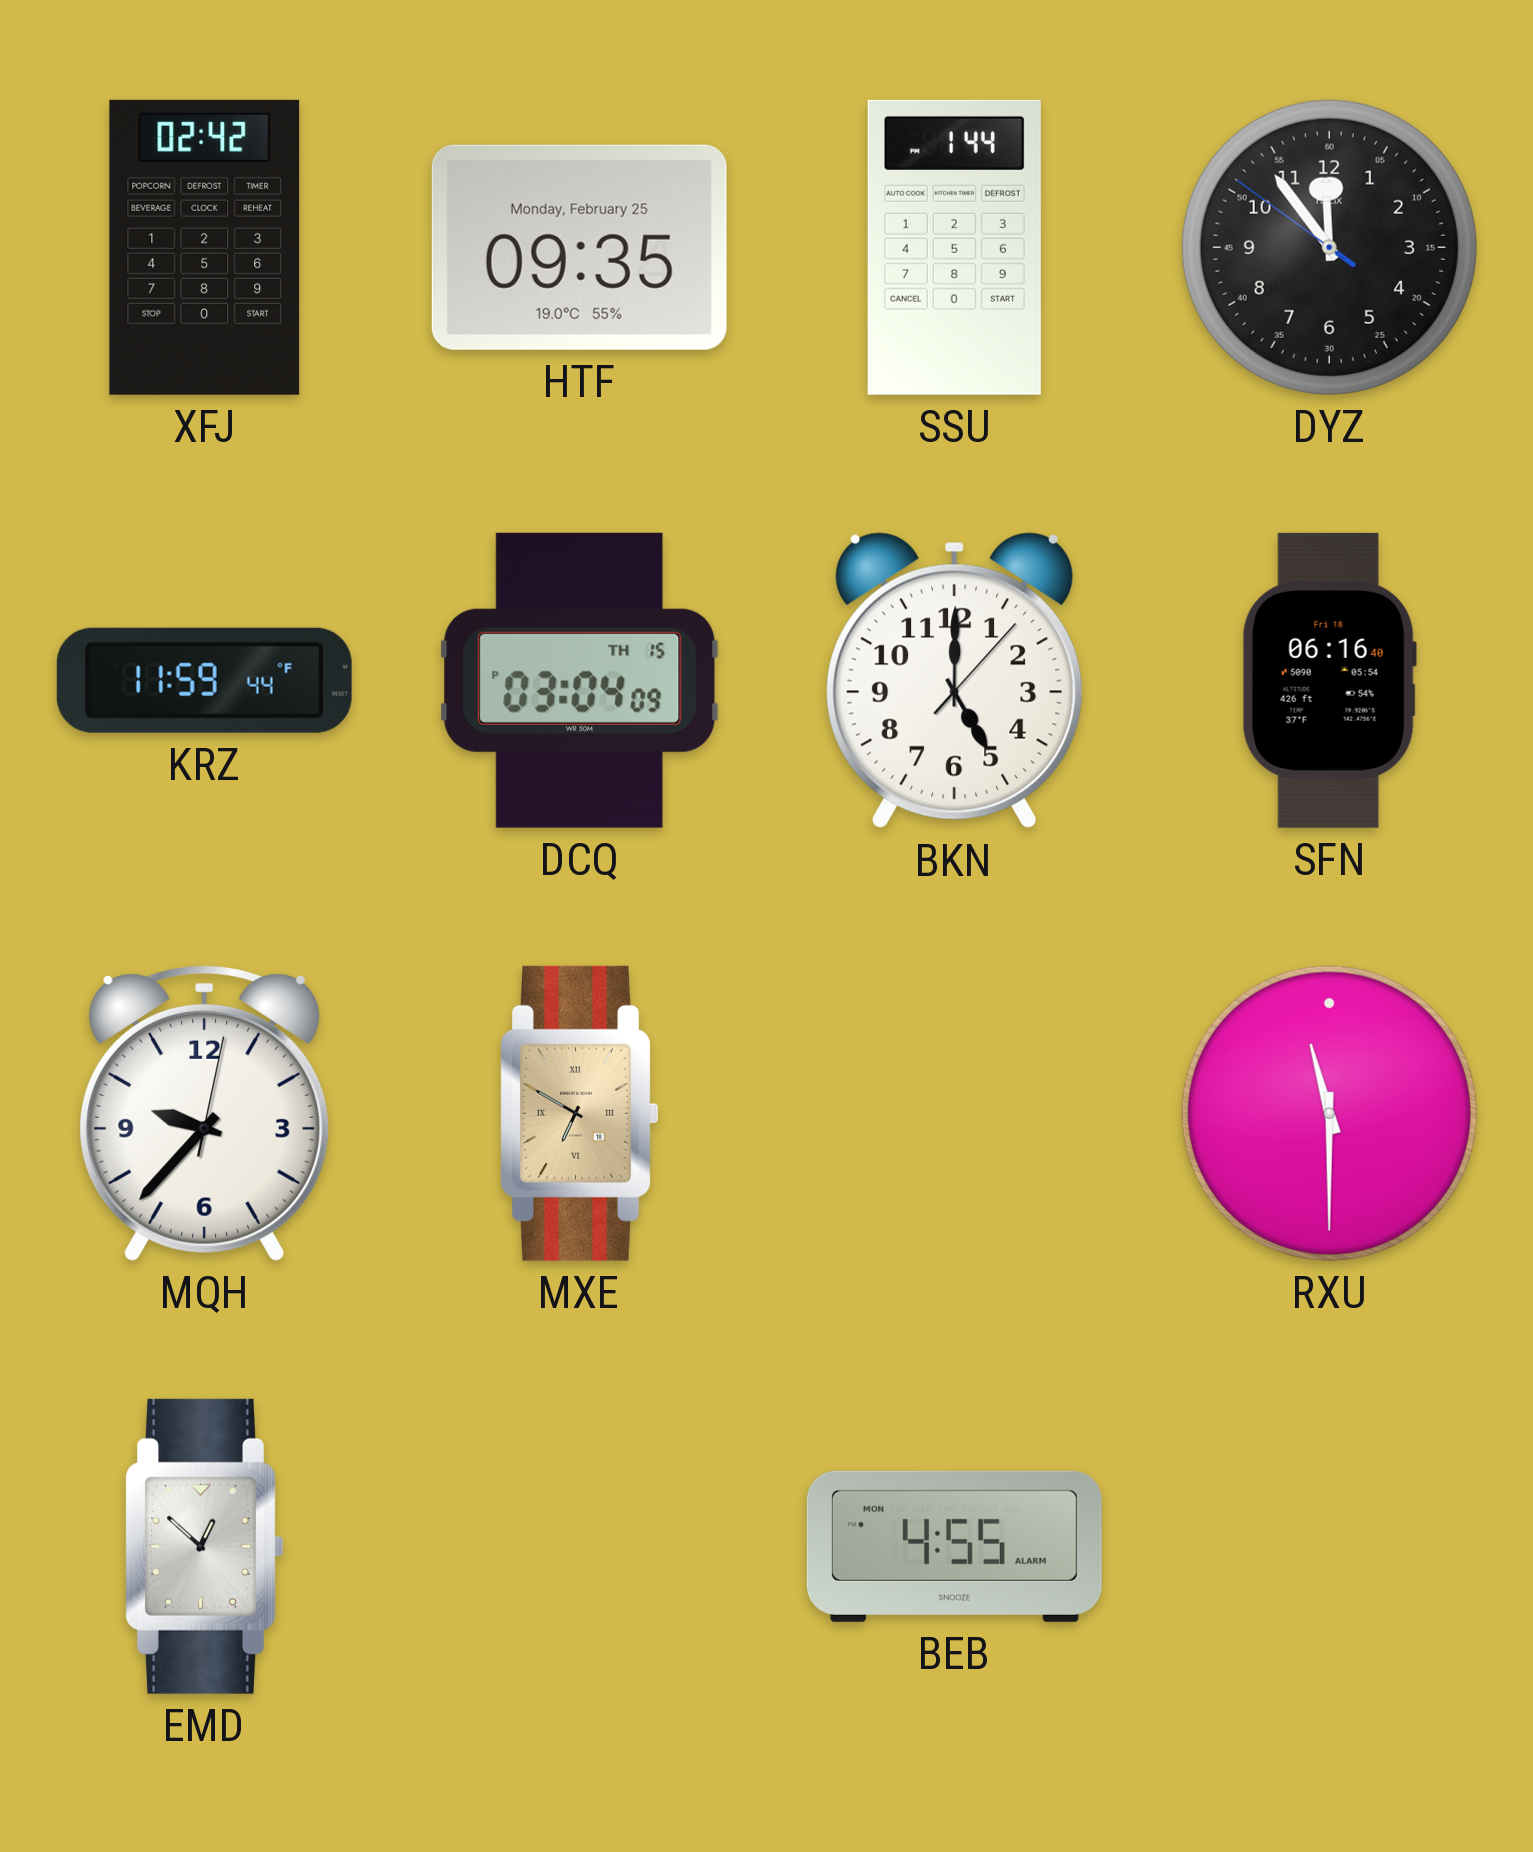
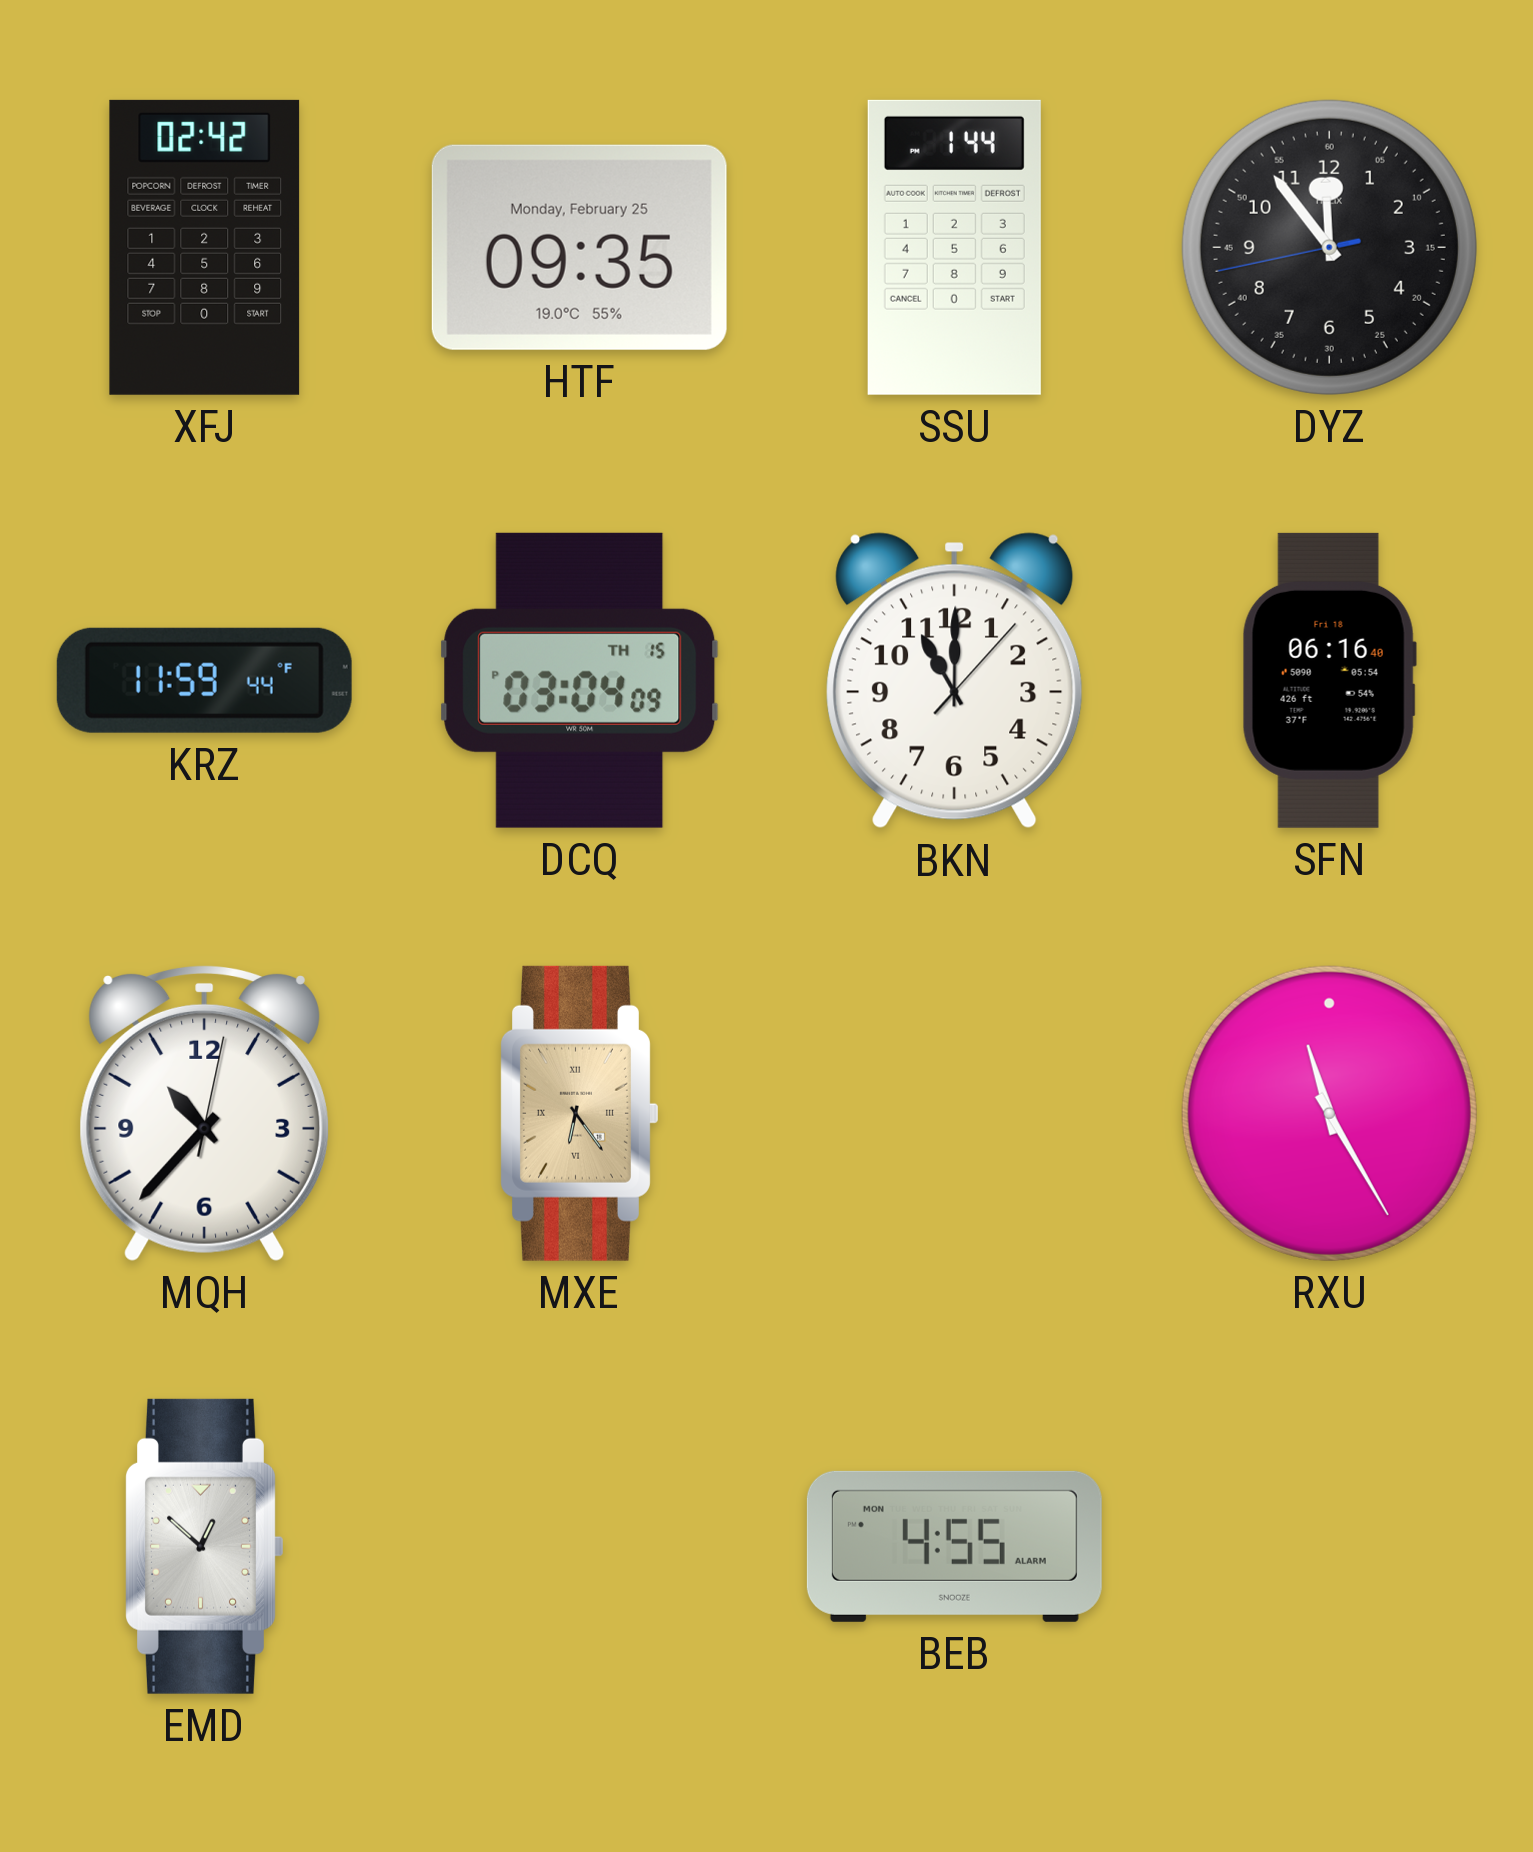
DYZ: 11:53:51 -> 11:53:43 (1329, 247)
BKN: 5:00 -> 11:00 (955, 681)
MQH: 9:37 -> 10:37 (204, 1113)
MXE: 6:50 -> 6:24 (580, 1113)
RXU: 11:30 -> 11:25 (1329, 1113)
